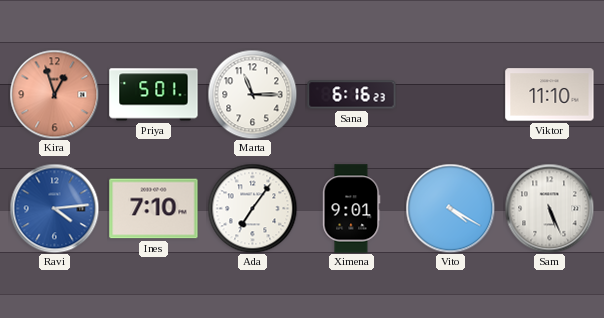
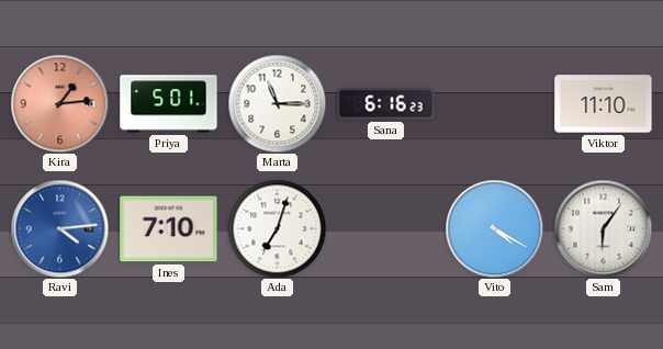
Kira: 12:57 -> 1:14 (59, 103)
Ada: 7:06 -> 7:03 (277, 228)
Ximena: 9:01 -> none (352, 209)
Sam: 5:26 -> 6:06 (603, 228)
